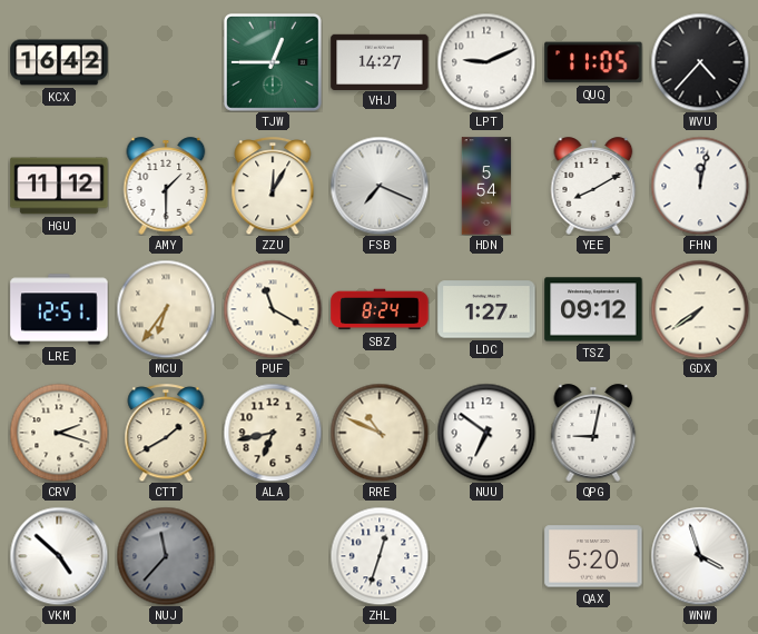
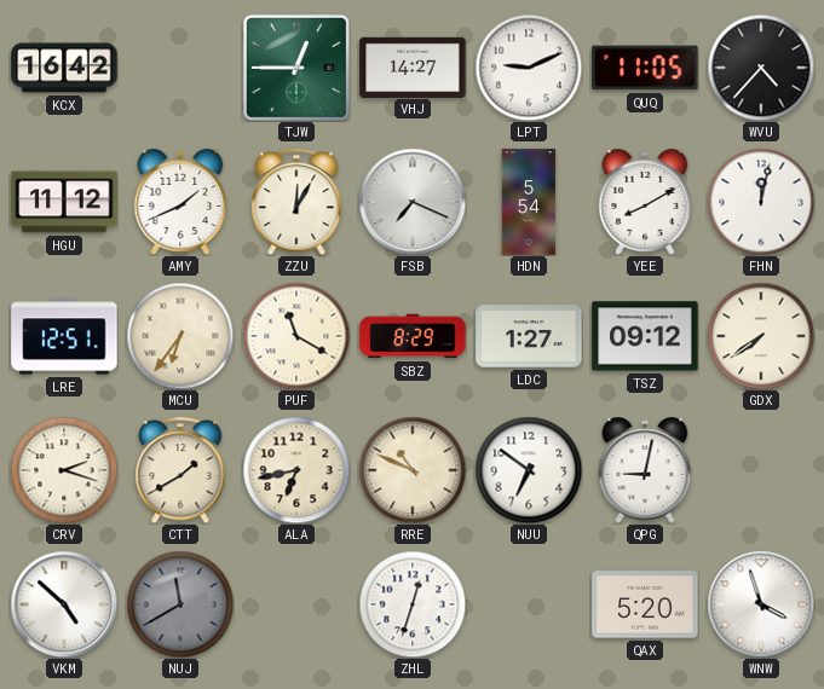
AMY: 1:30 -> 1:41 (180, 202)
SBZ: 8:24 -> 8:29 (413, 336)
NUJ: 11:37 -> 11:40 (180, 604)
